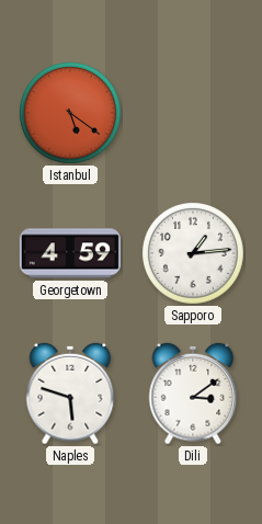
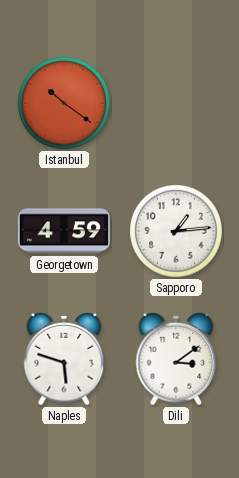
Istanbul: 5:21 -> 10:21 (65, 104)
